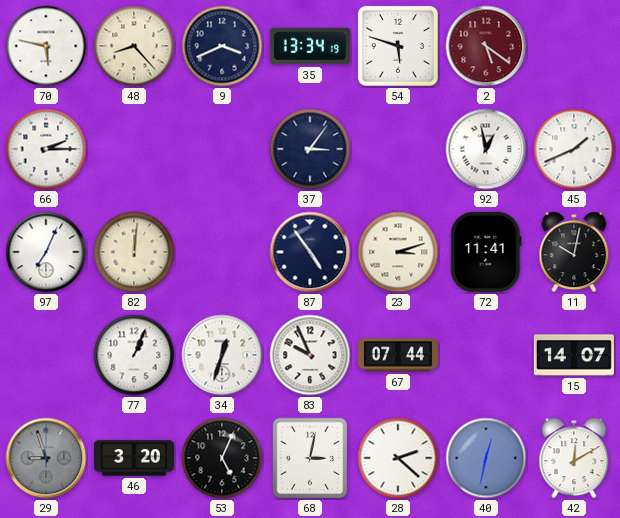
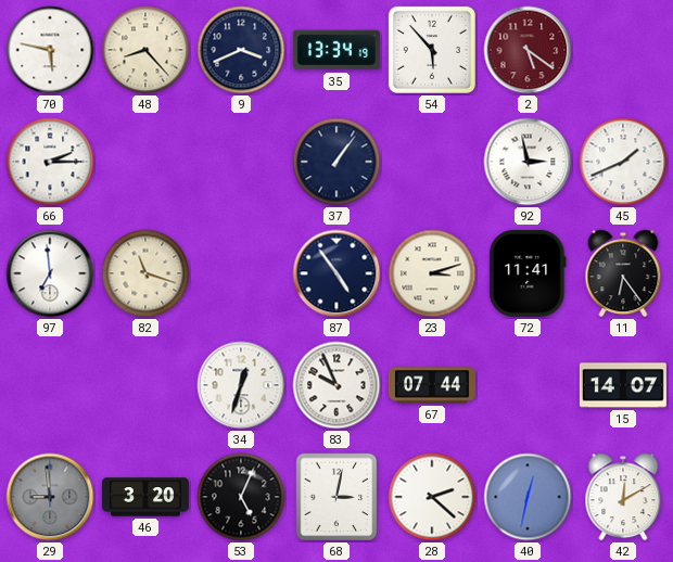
54: 5:48 -> 5:53 (432, 50)
37: 3:06 -> 1:06 (336, 162)
92: 12:58 -> 2:58 (528, 162)
97: 7:04 -> 6:59 (50, 273)
82: 12:01 -> 11:18 (145, 273)
11: 10:02 -> 6:24 (623, 273)
77: 1:04 -> none (134, 355)
29: 8:57 -> 8:59 (50, 497)
